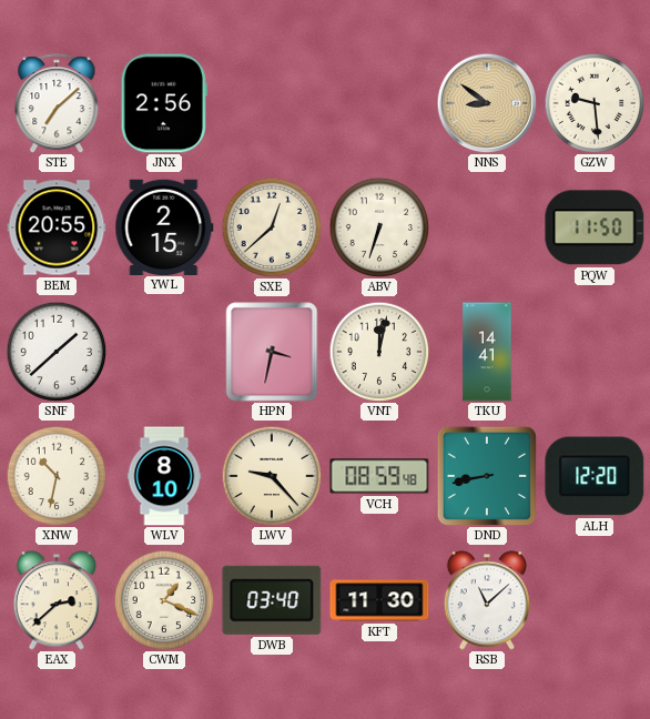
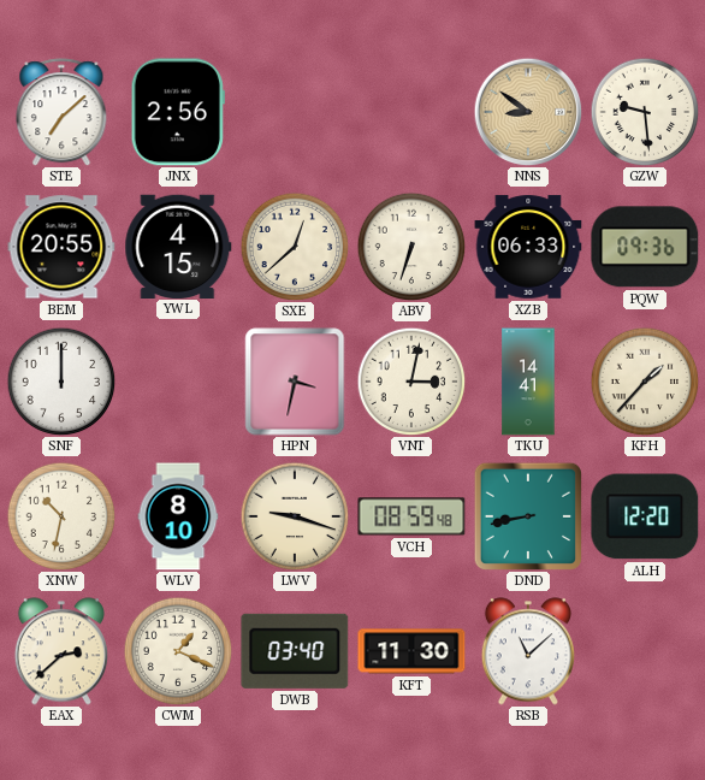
YWL: 2:15 -> 4:15 (178, 246)
XZB: none -> 06:33 (528, 247)
PQW: 11:50 -> 09:36 (645, 247)
SNF: 1:38 -> 12:00 (61, 382)
VNT: 12:02 -> 3:02 (411, 382)
KFH: none -> 1:37 (645, 382)
LWV: 9:23 -> 9:18 (295, 516)
